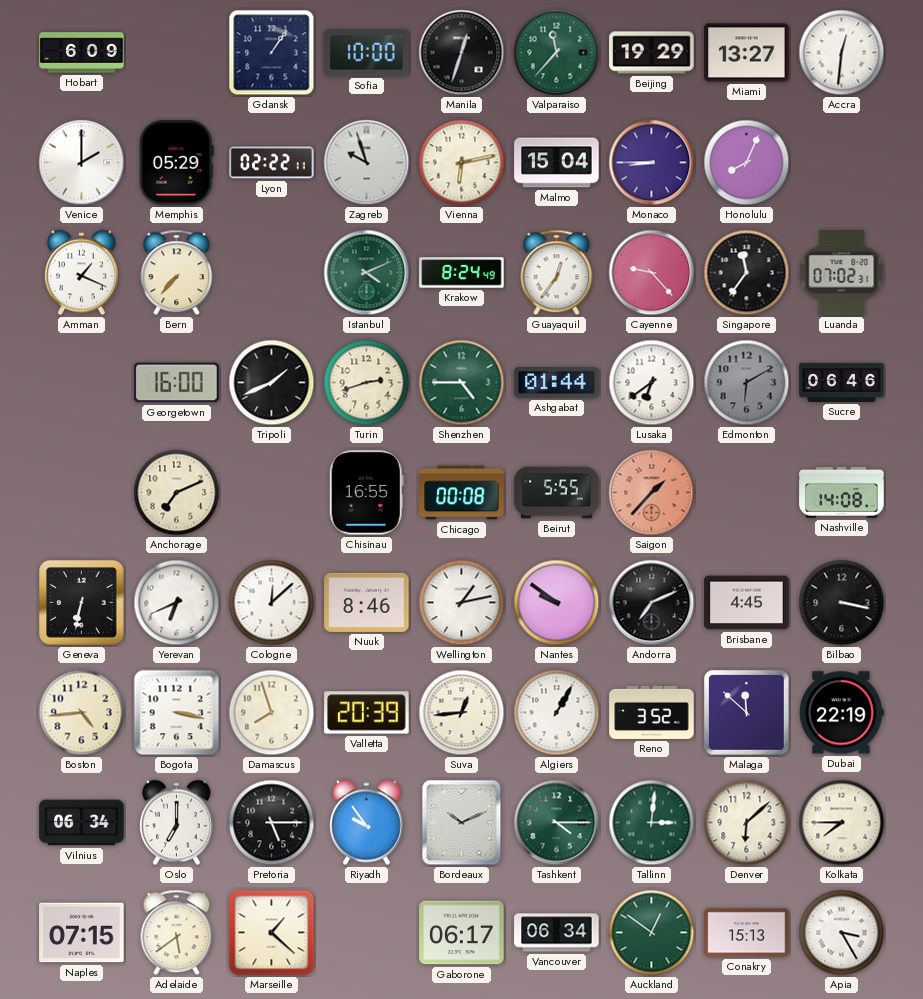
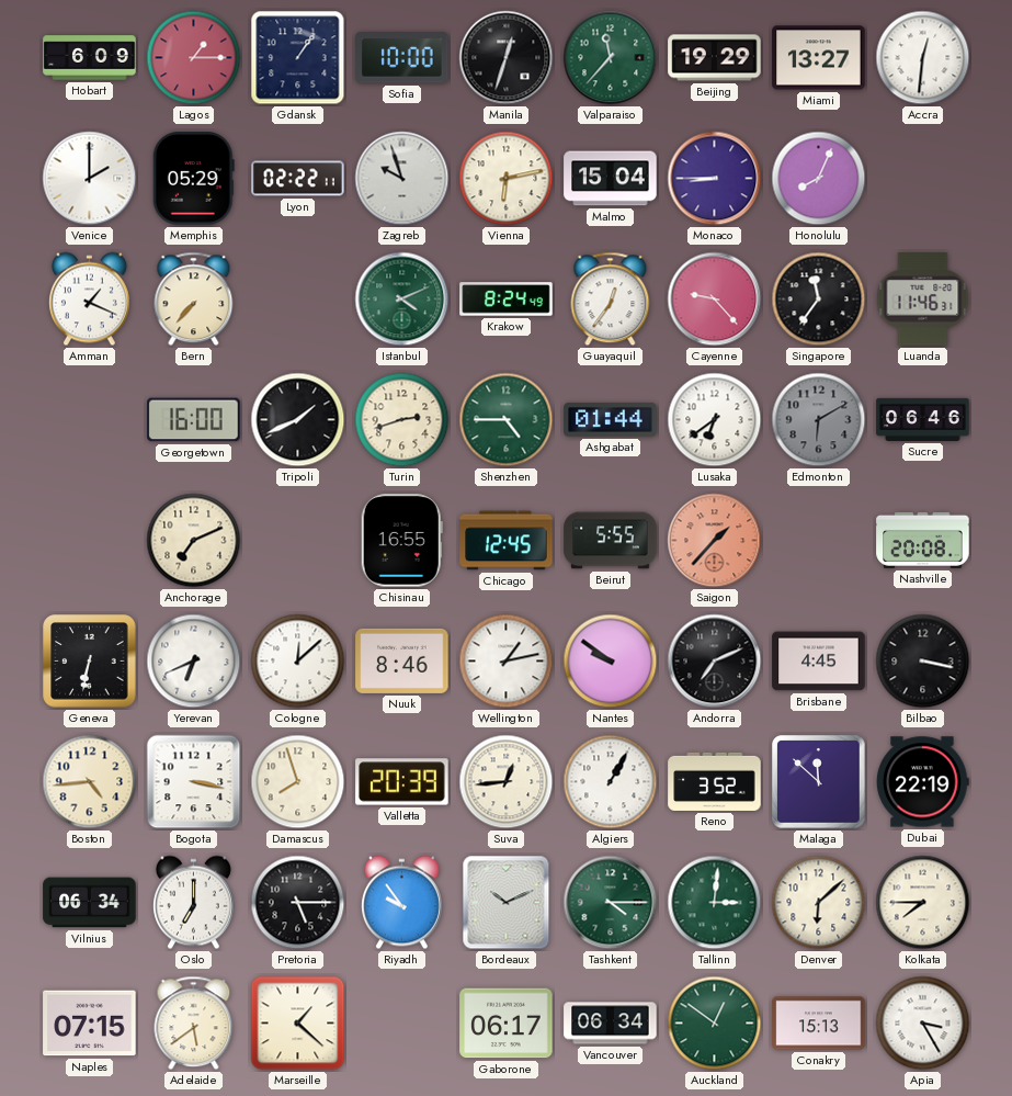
Lagos: none -> 1:15 (194, 58)
Luanda: 07:02 -> 11:46 (923, 300)
Chicago: 00:08 -> 12:45 (507, 541)
Nashville: 14:08 -> 20:08 (923, 540)
